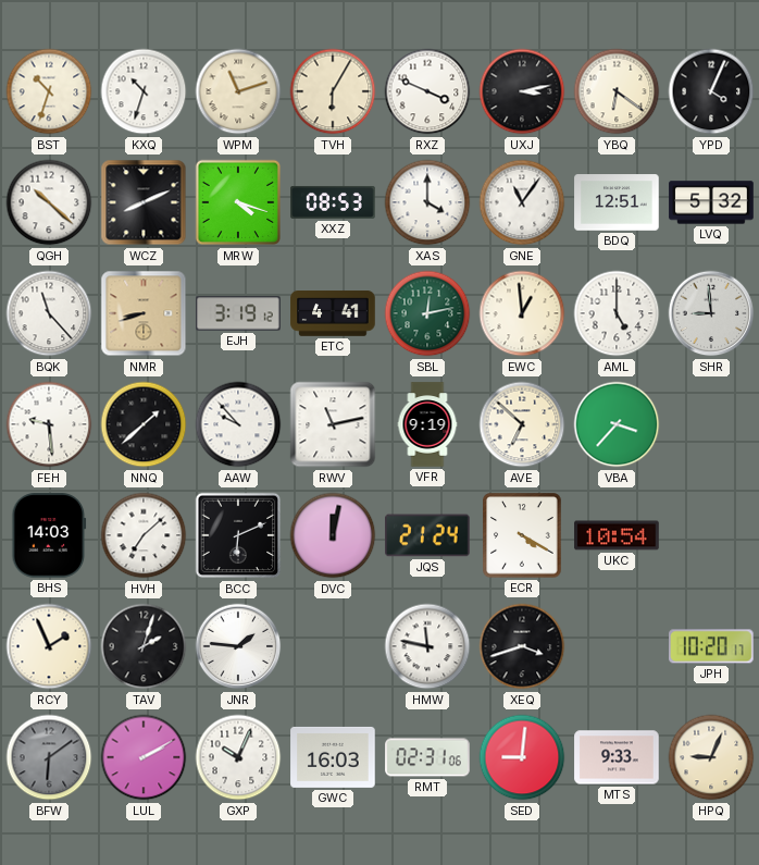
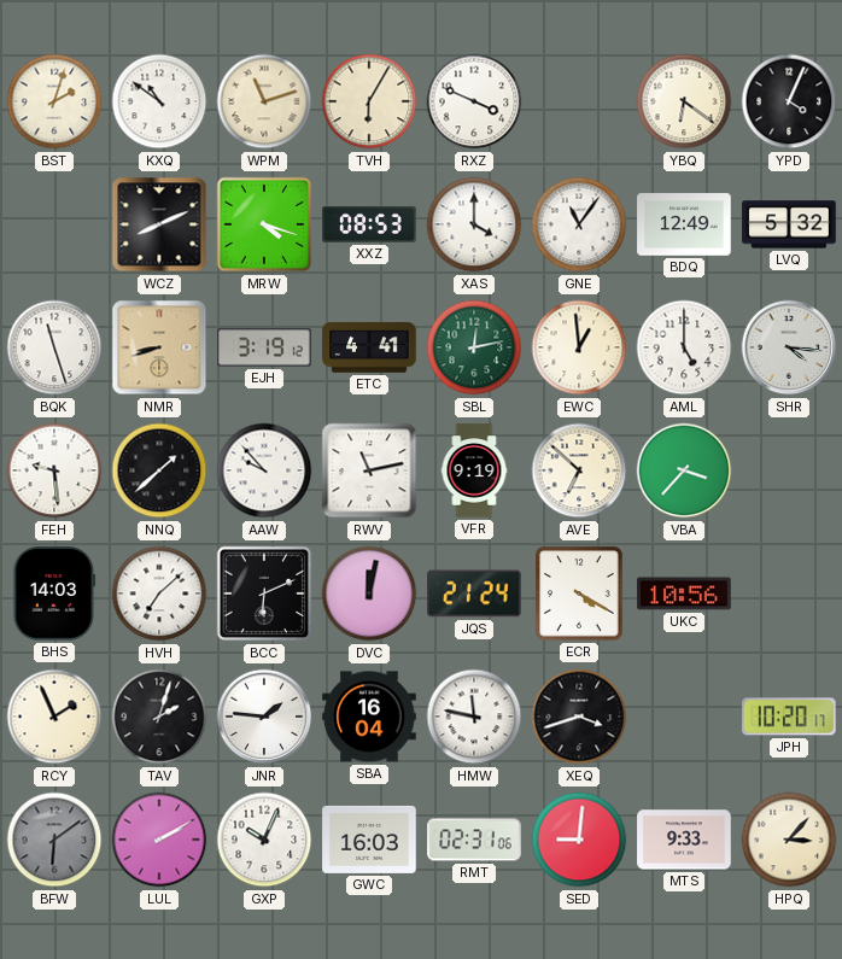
BST: 10:33 -> 2:03 (54, 101)
KXQ: 10:33 -> 10:51 (159, 101)
UXJ: 3:13 -> none (522, 91)
QGH: 10:22 -> none (49, 202)
BDQ: 12:51 -> 12:49 (684, 224)
BQK: 11:23 -> 11:27 (54, 347)
SHR: 8:59 -> 4:16 (789, 347)
UKC: 10:54 -> 10:56 (684, 593)
SBA: none -> 16:04 (369, 717)
HPQ: 9:04 -> 3:07 (789, 840)
